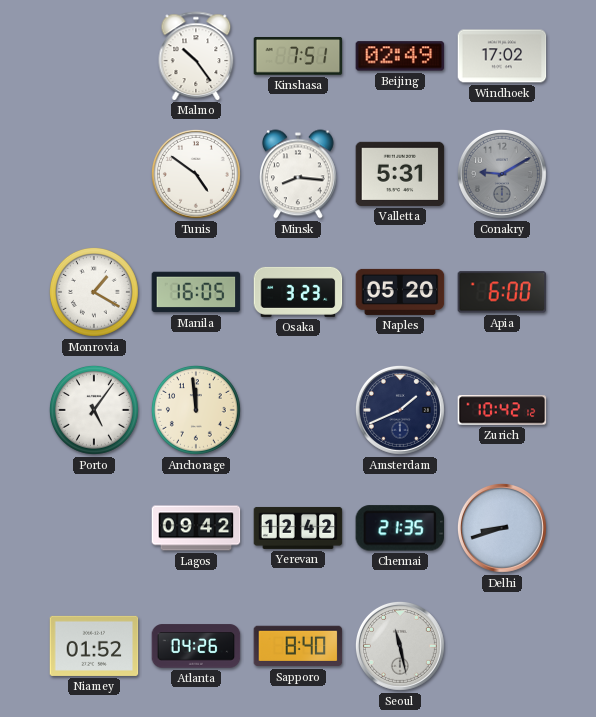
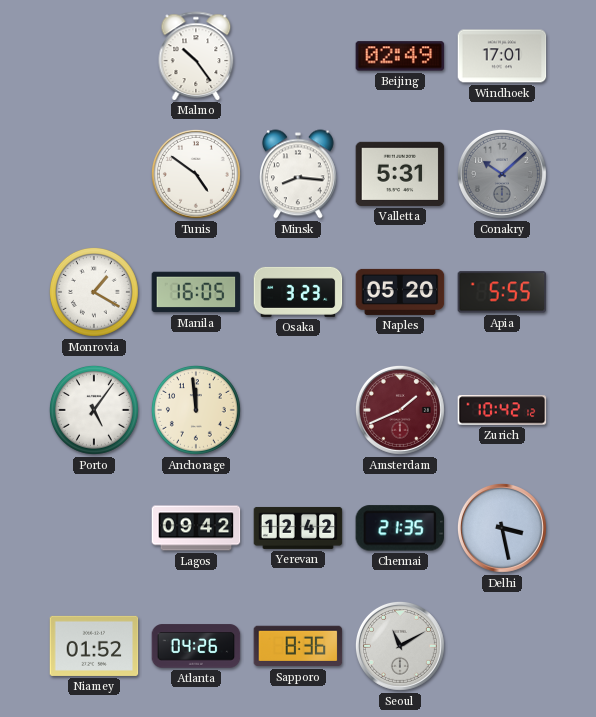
Kinshasa: 7:51 -> none (298, 56)
Windhoek: 17:02 -> 17:01 (502, 56)
Conakry: 9:10 -> 10:08 (502, 174)
Apia: 6:00 -> 5:55 (502, 292)
Amsterdam dial: navy -> burgundy (400, 410)
Delhi: 8:42 -> 3:28 (502, 528)
Sapporo: 8:40 -> 8:36 (298, 646)
Seoul: 11:28 -> 11:10 (400, 646)
